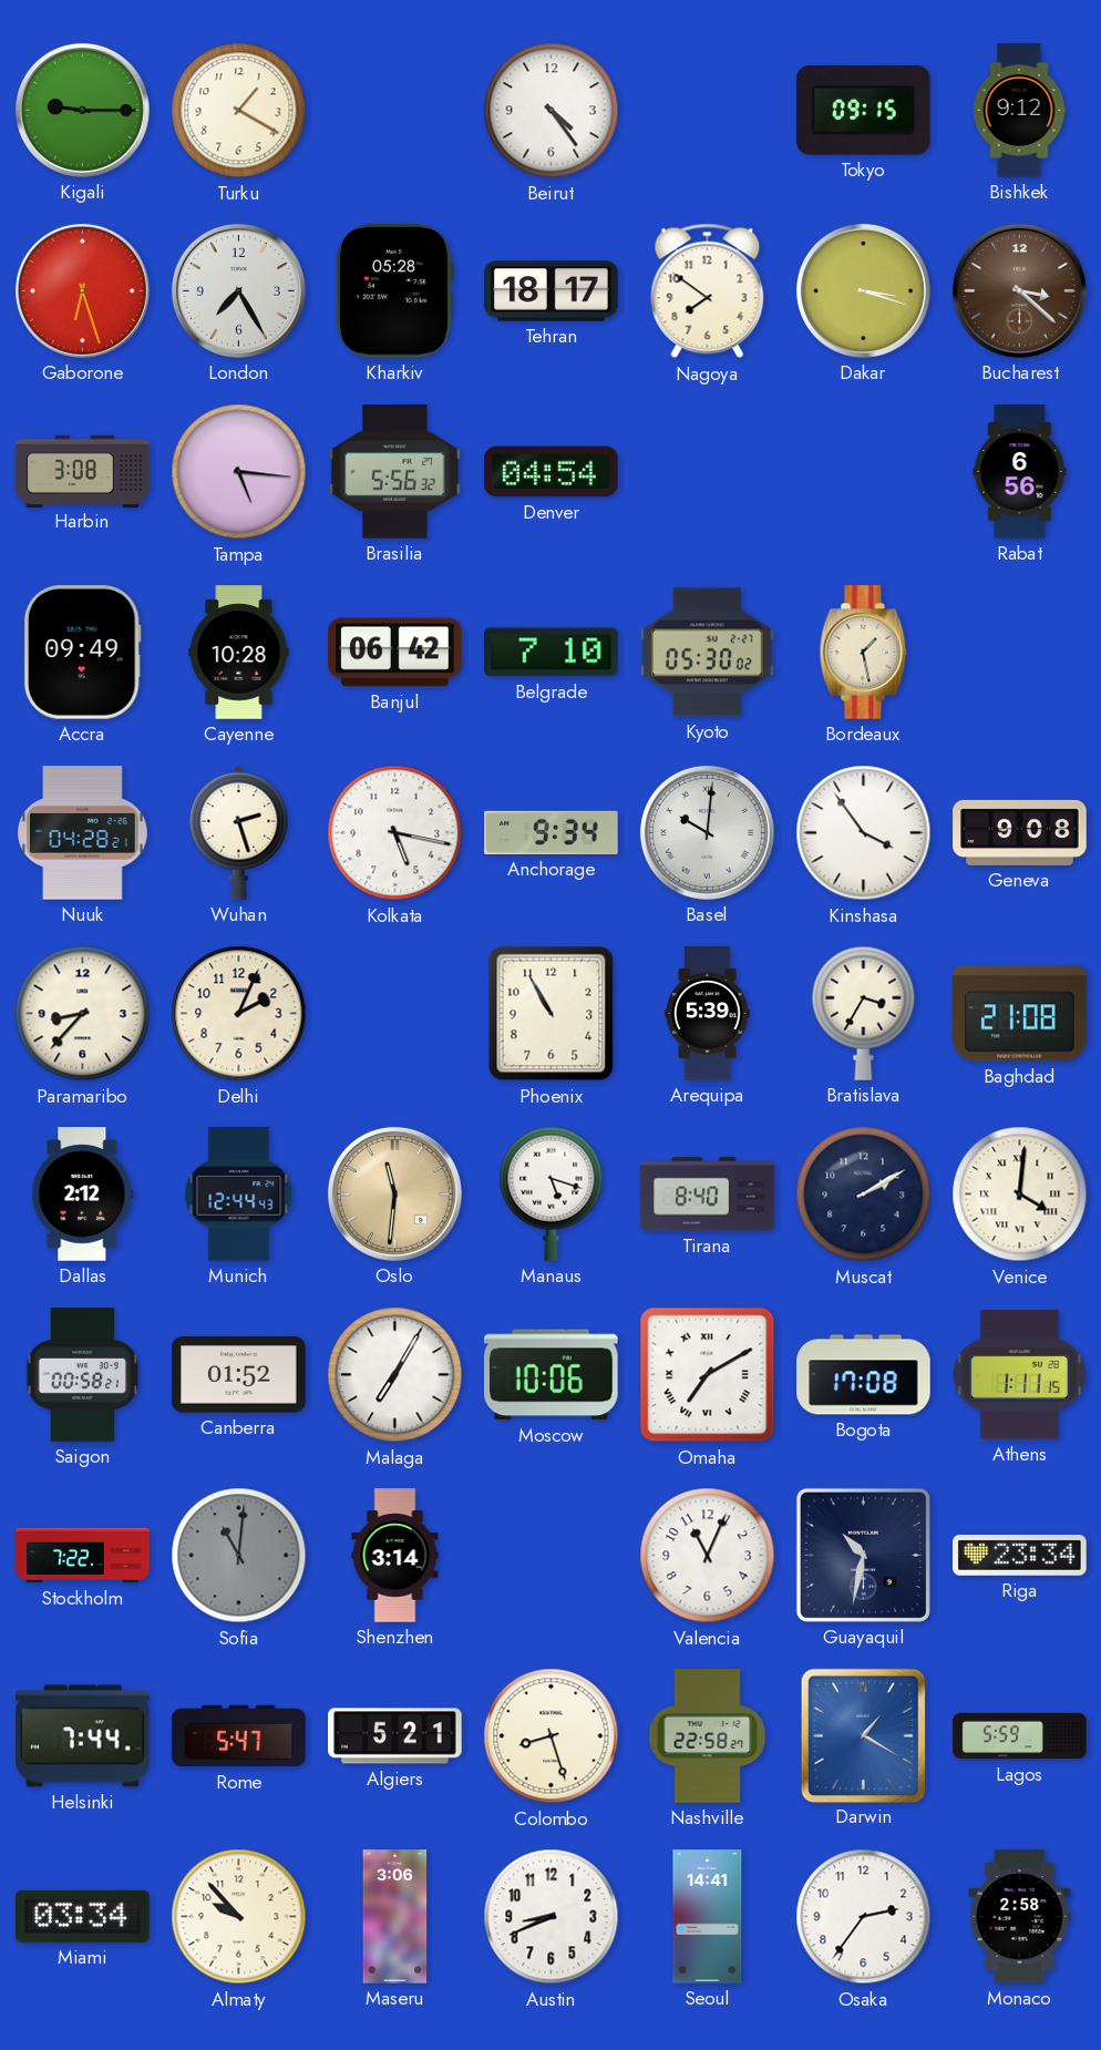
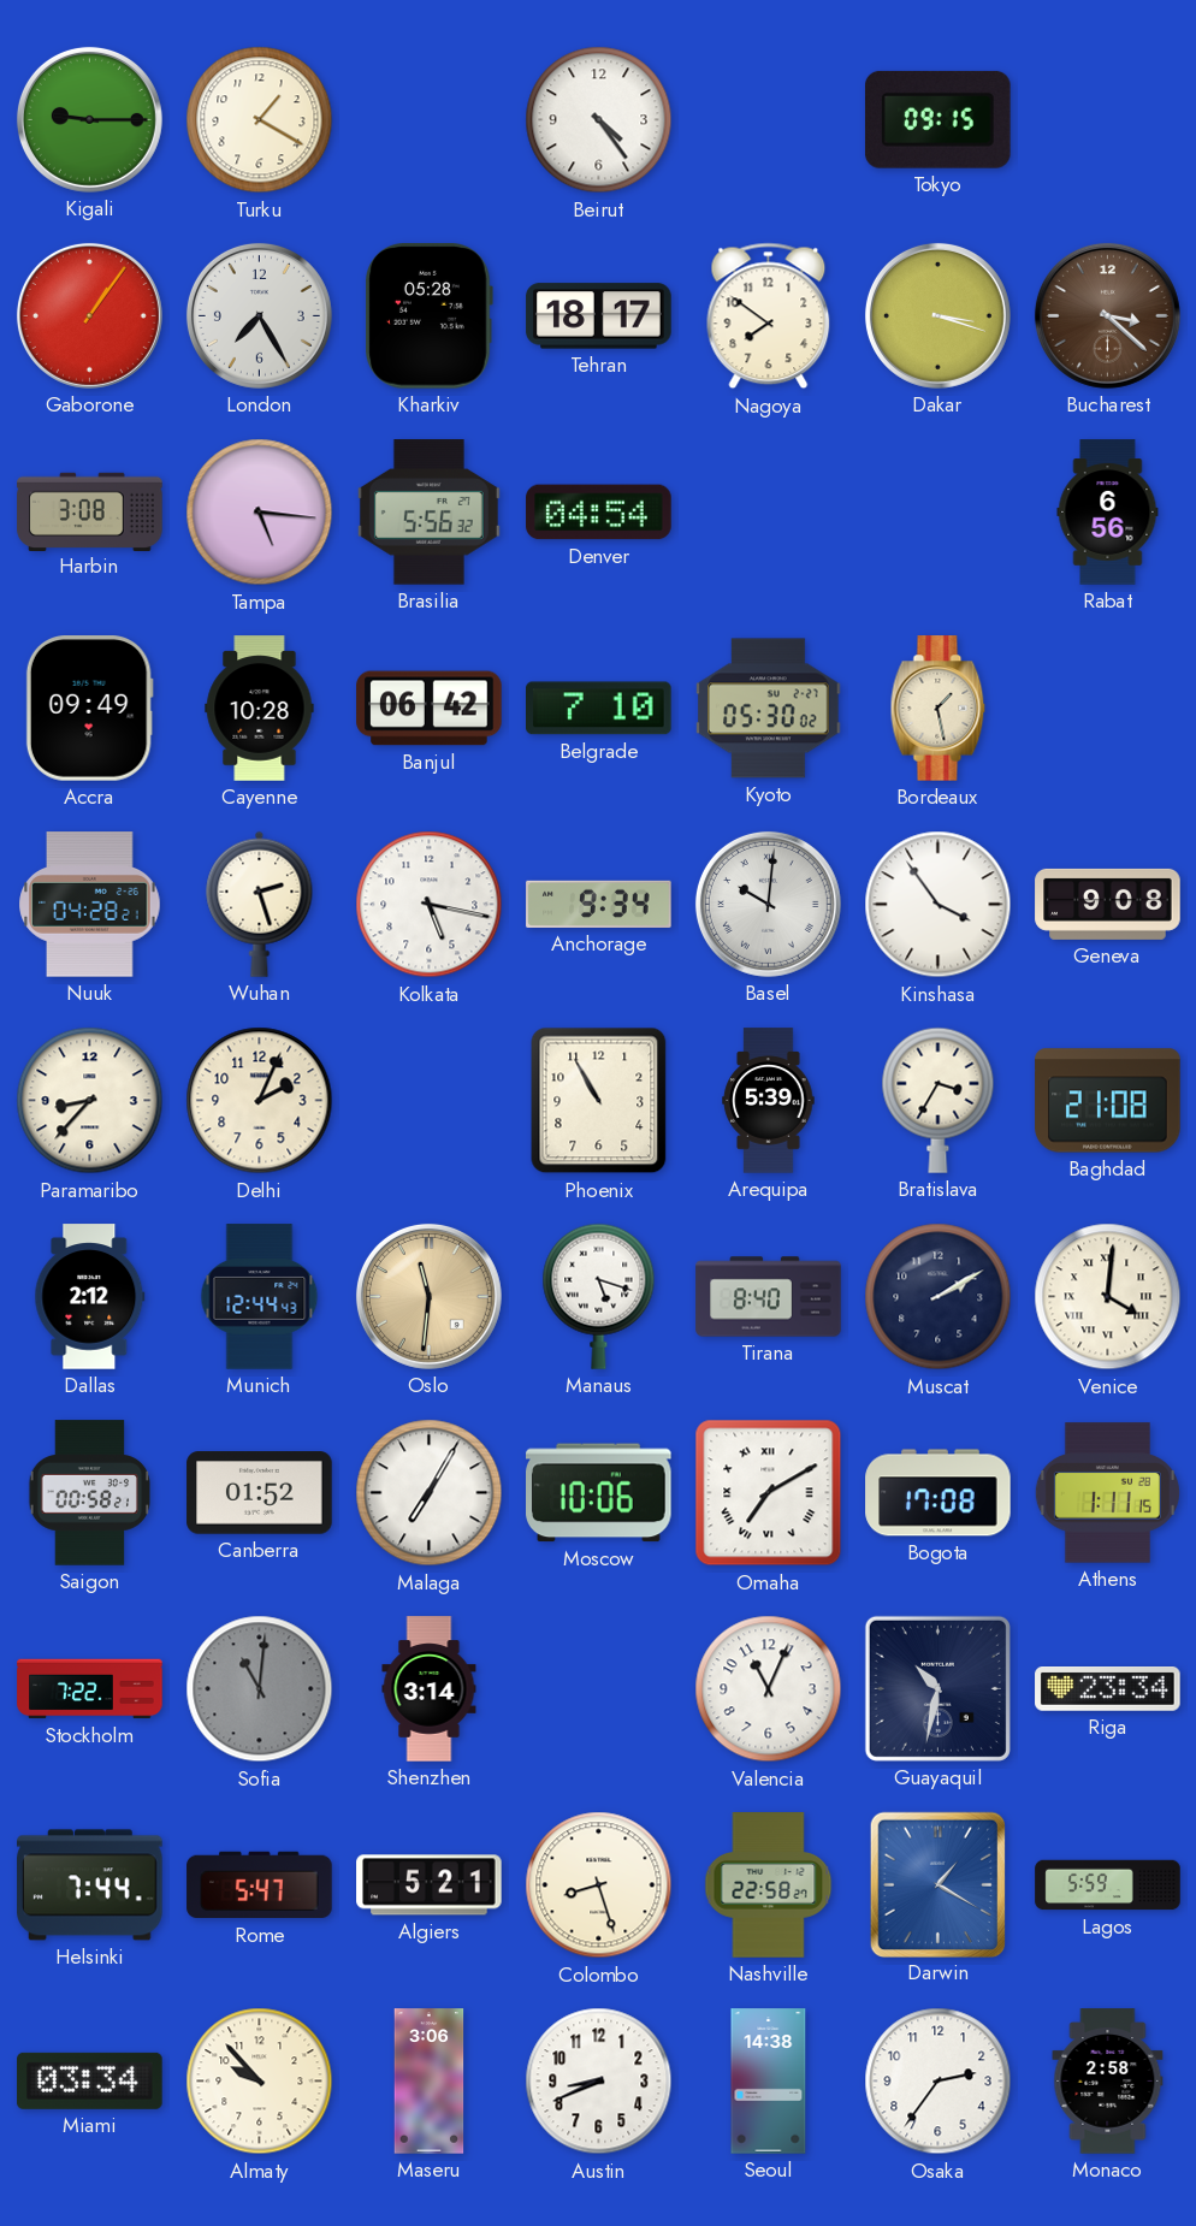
Bishkek: 9:12 -> none (1019, 111)
Gaborone: 6:27 -> 1:06 (89, 315)
Seoul: 14:41 -> 14:38 (769, 2082)
